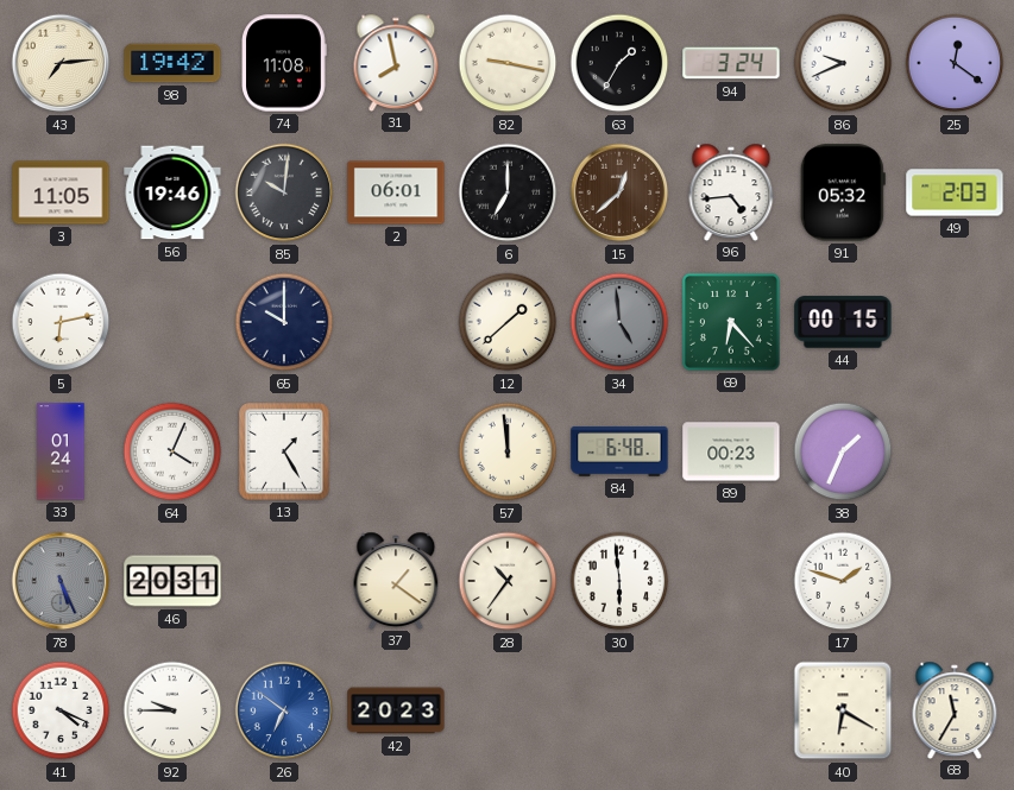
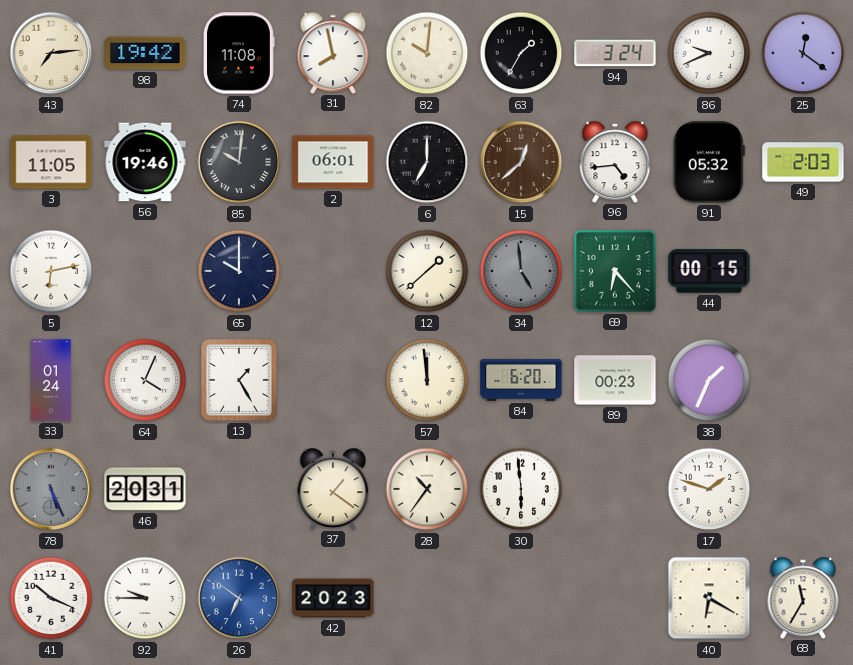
82: 9:17 -> 10:01 (427, 53)
84: 6:48 -> 6:20 (521, 380)
41: 4:19 -> 10:19 (51, 598)
